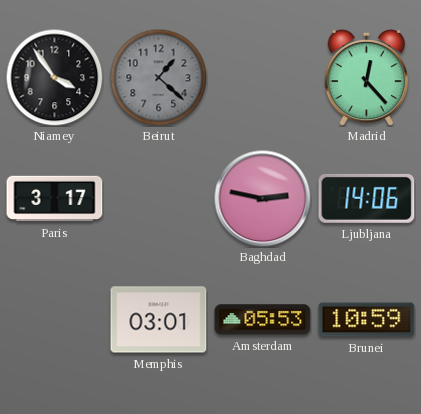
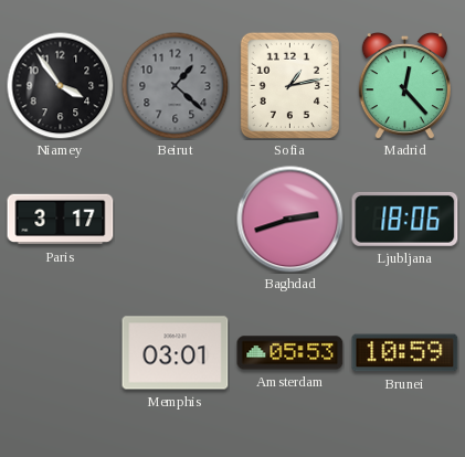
Sofia: none -> 1:13 (289, 85)
Baghdad: 2:47 -> 2:42 (290, 220)
Ljubljana: 14:06 -> 18:06 (405, 219)
